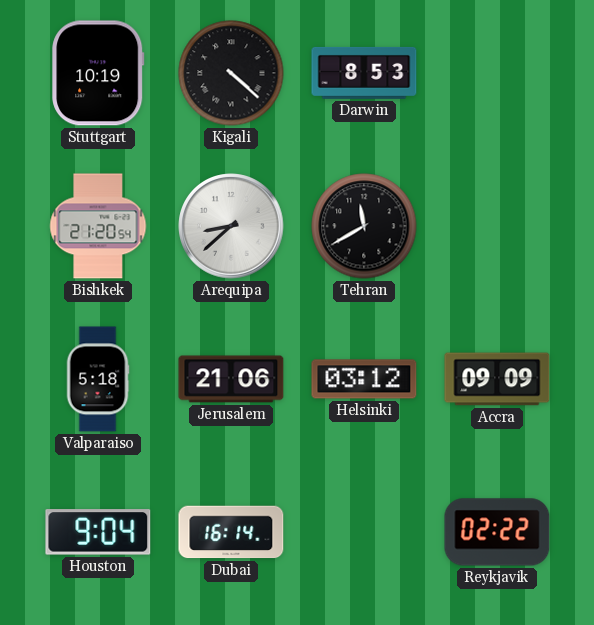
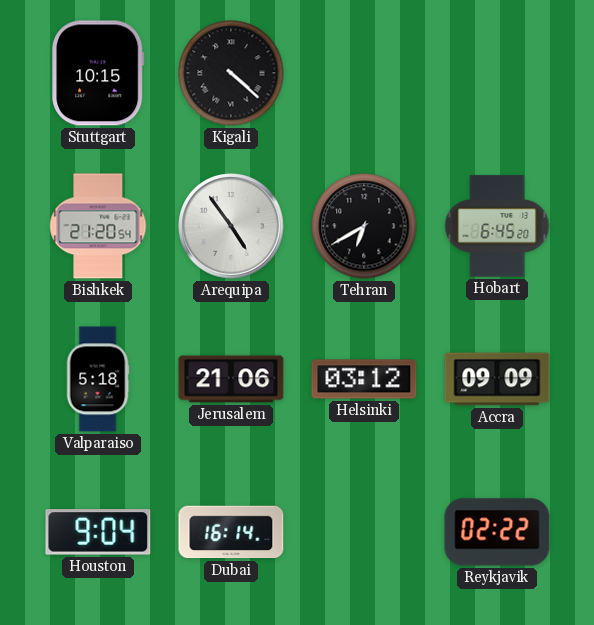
Stuttgart: 10:19 -> 10:15 (98, 73)
Darwin: 8:53 -> none (364, 73)
Arequipa: 8:38 -> 4:54 (231, 226)
Tehran: 11:40 -> 6:40 (364, 226)
Hobart: none -> 6:45 (497, 226)
